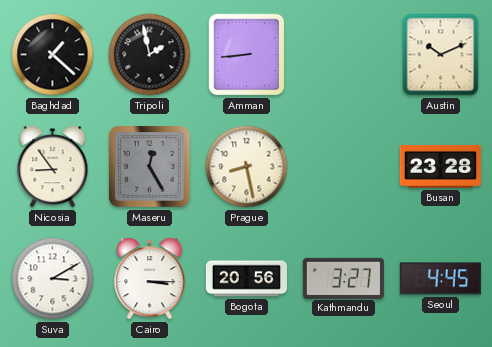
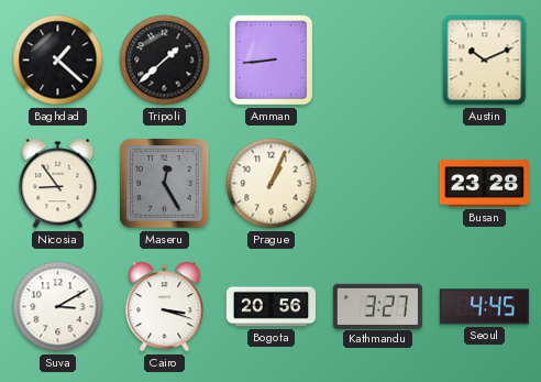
Tripoli: 1:58 -> 1:38 (165, 61)
Prague: 8:28 -> 1:04 (272, 184)
Cairo: 3:15 -> 3:18 (165, 307)
